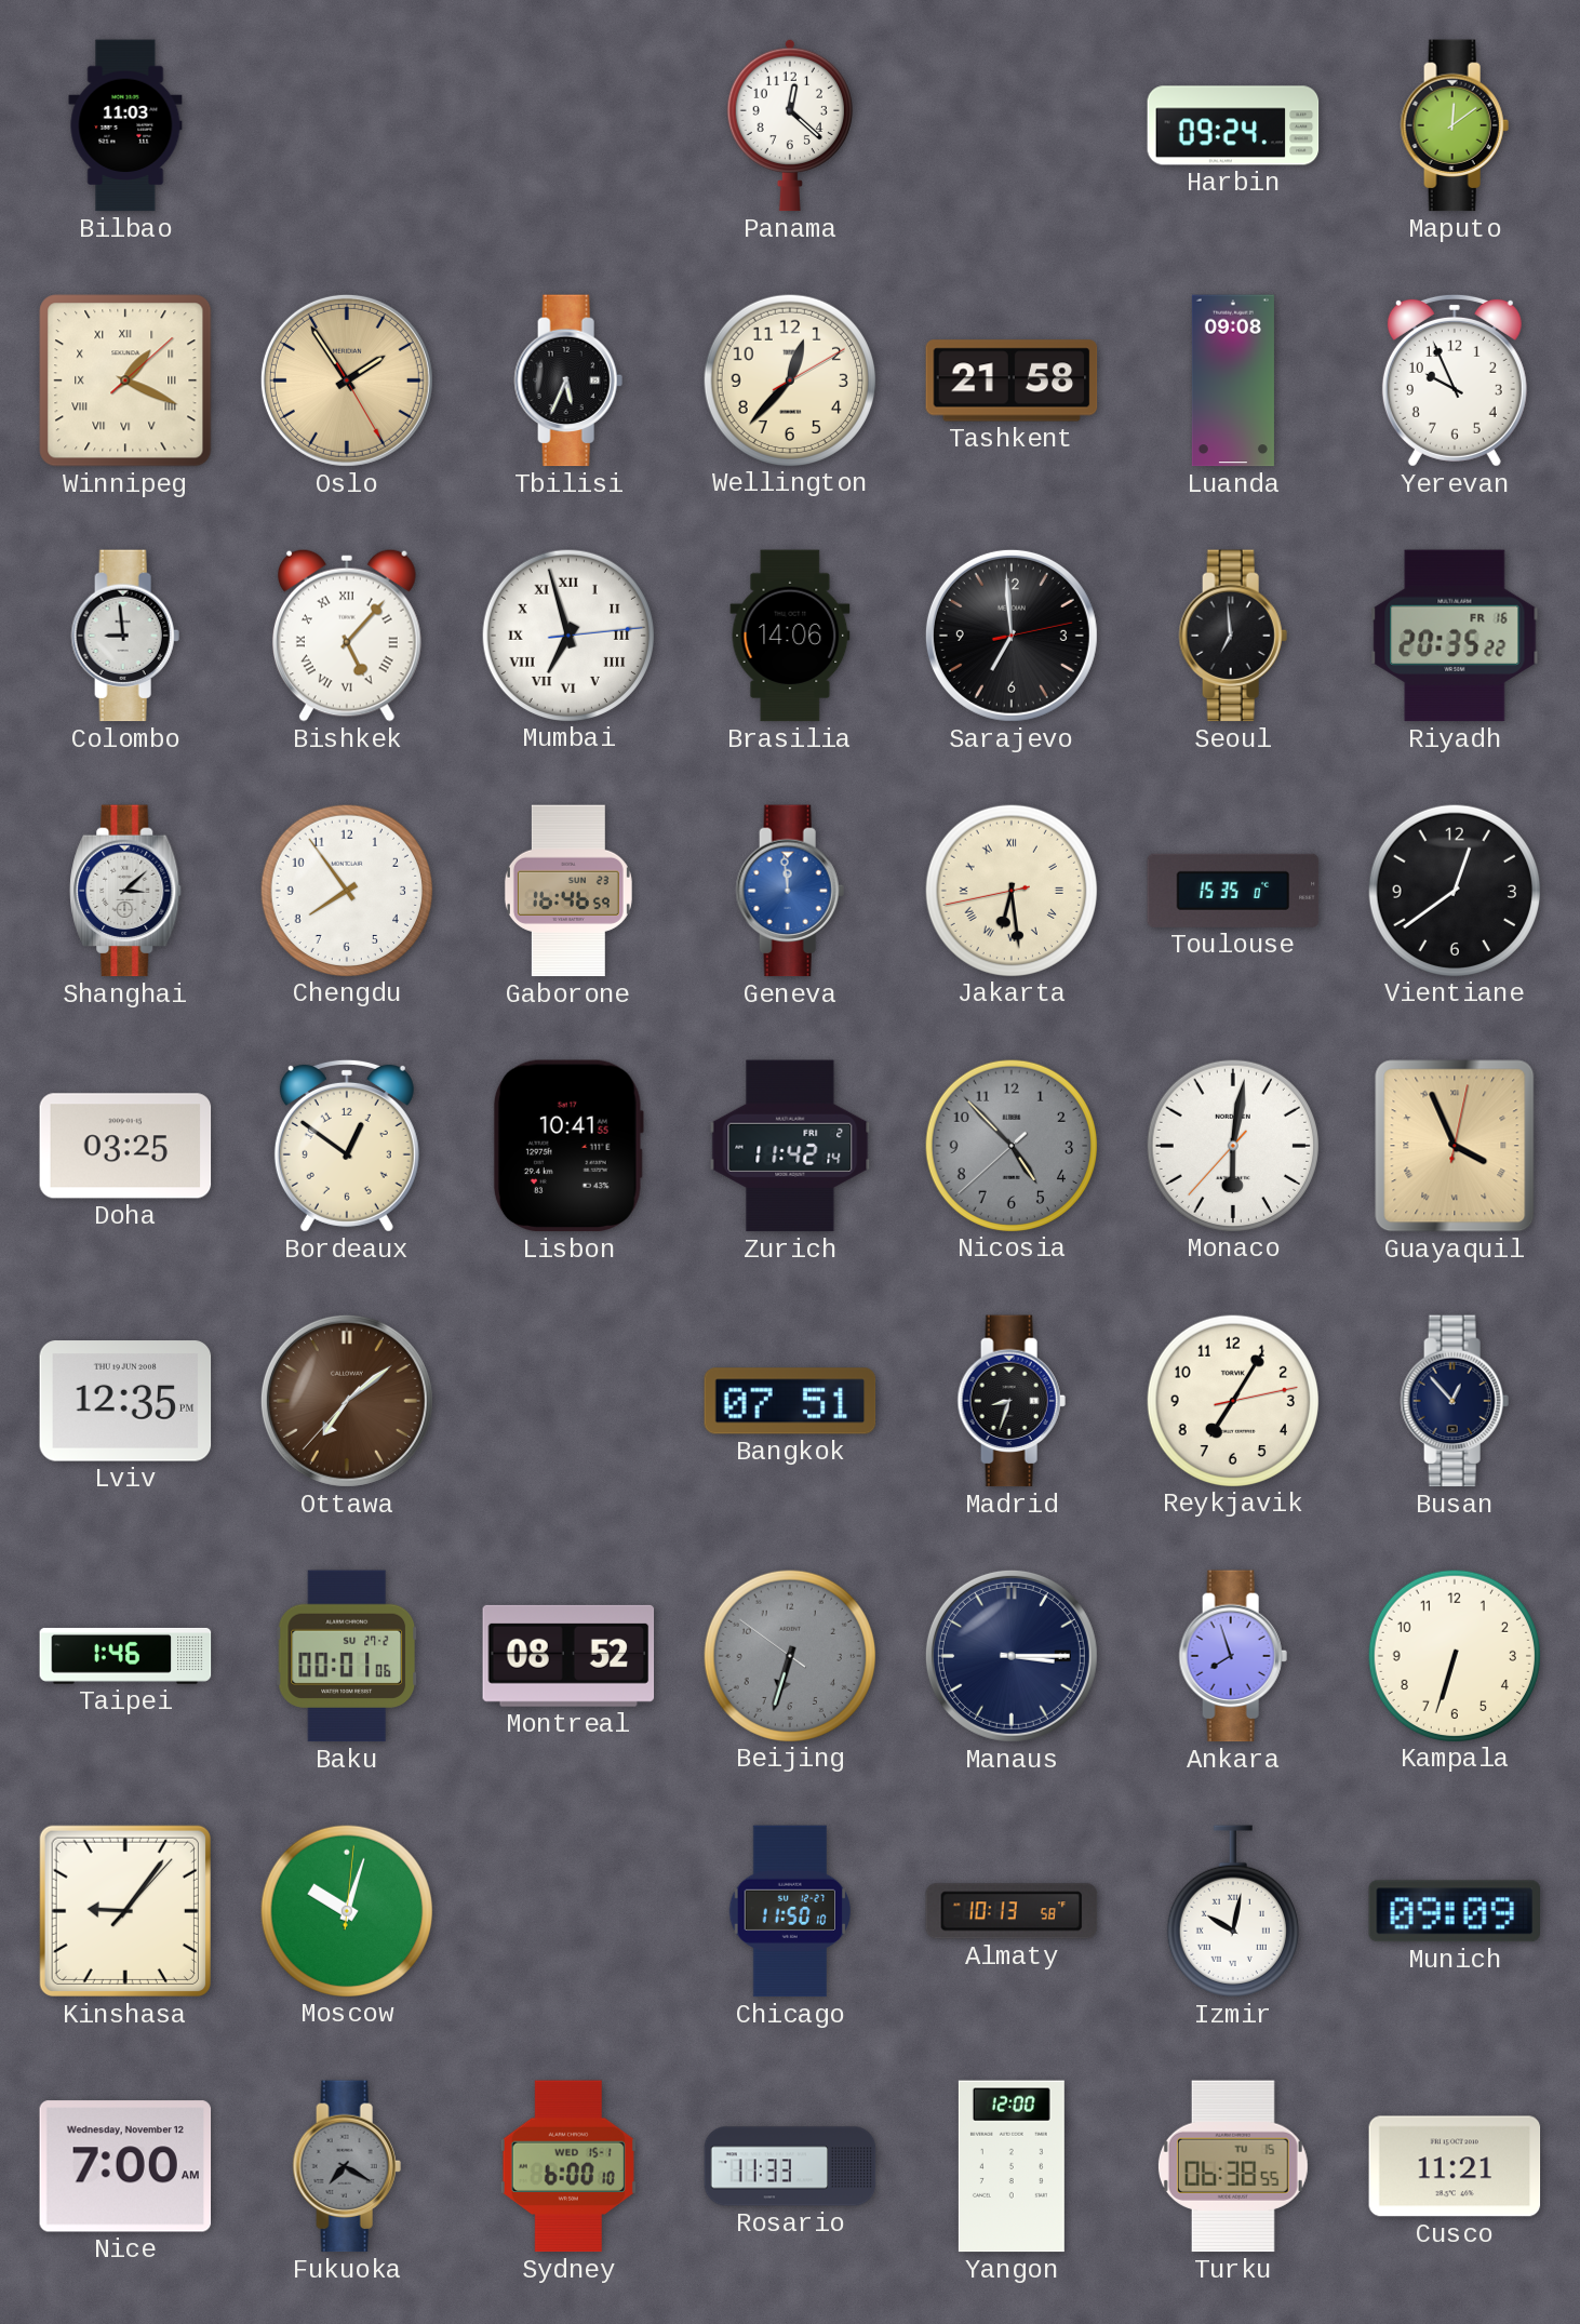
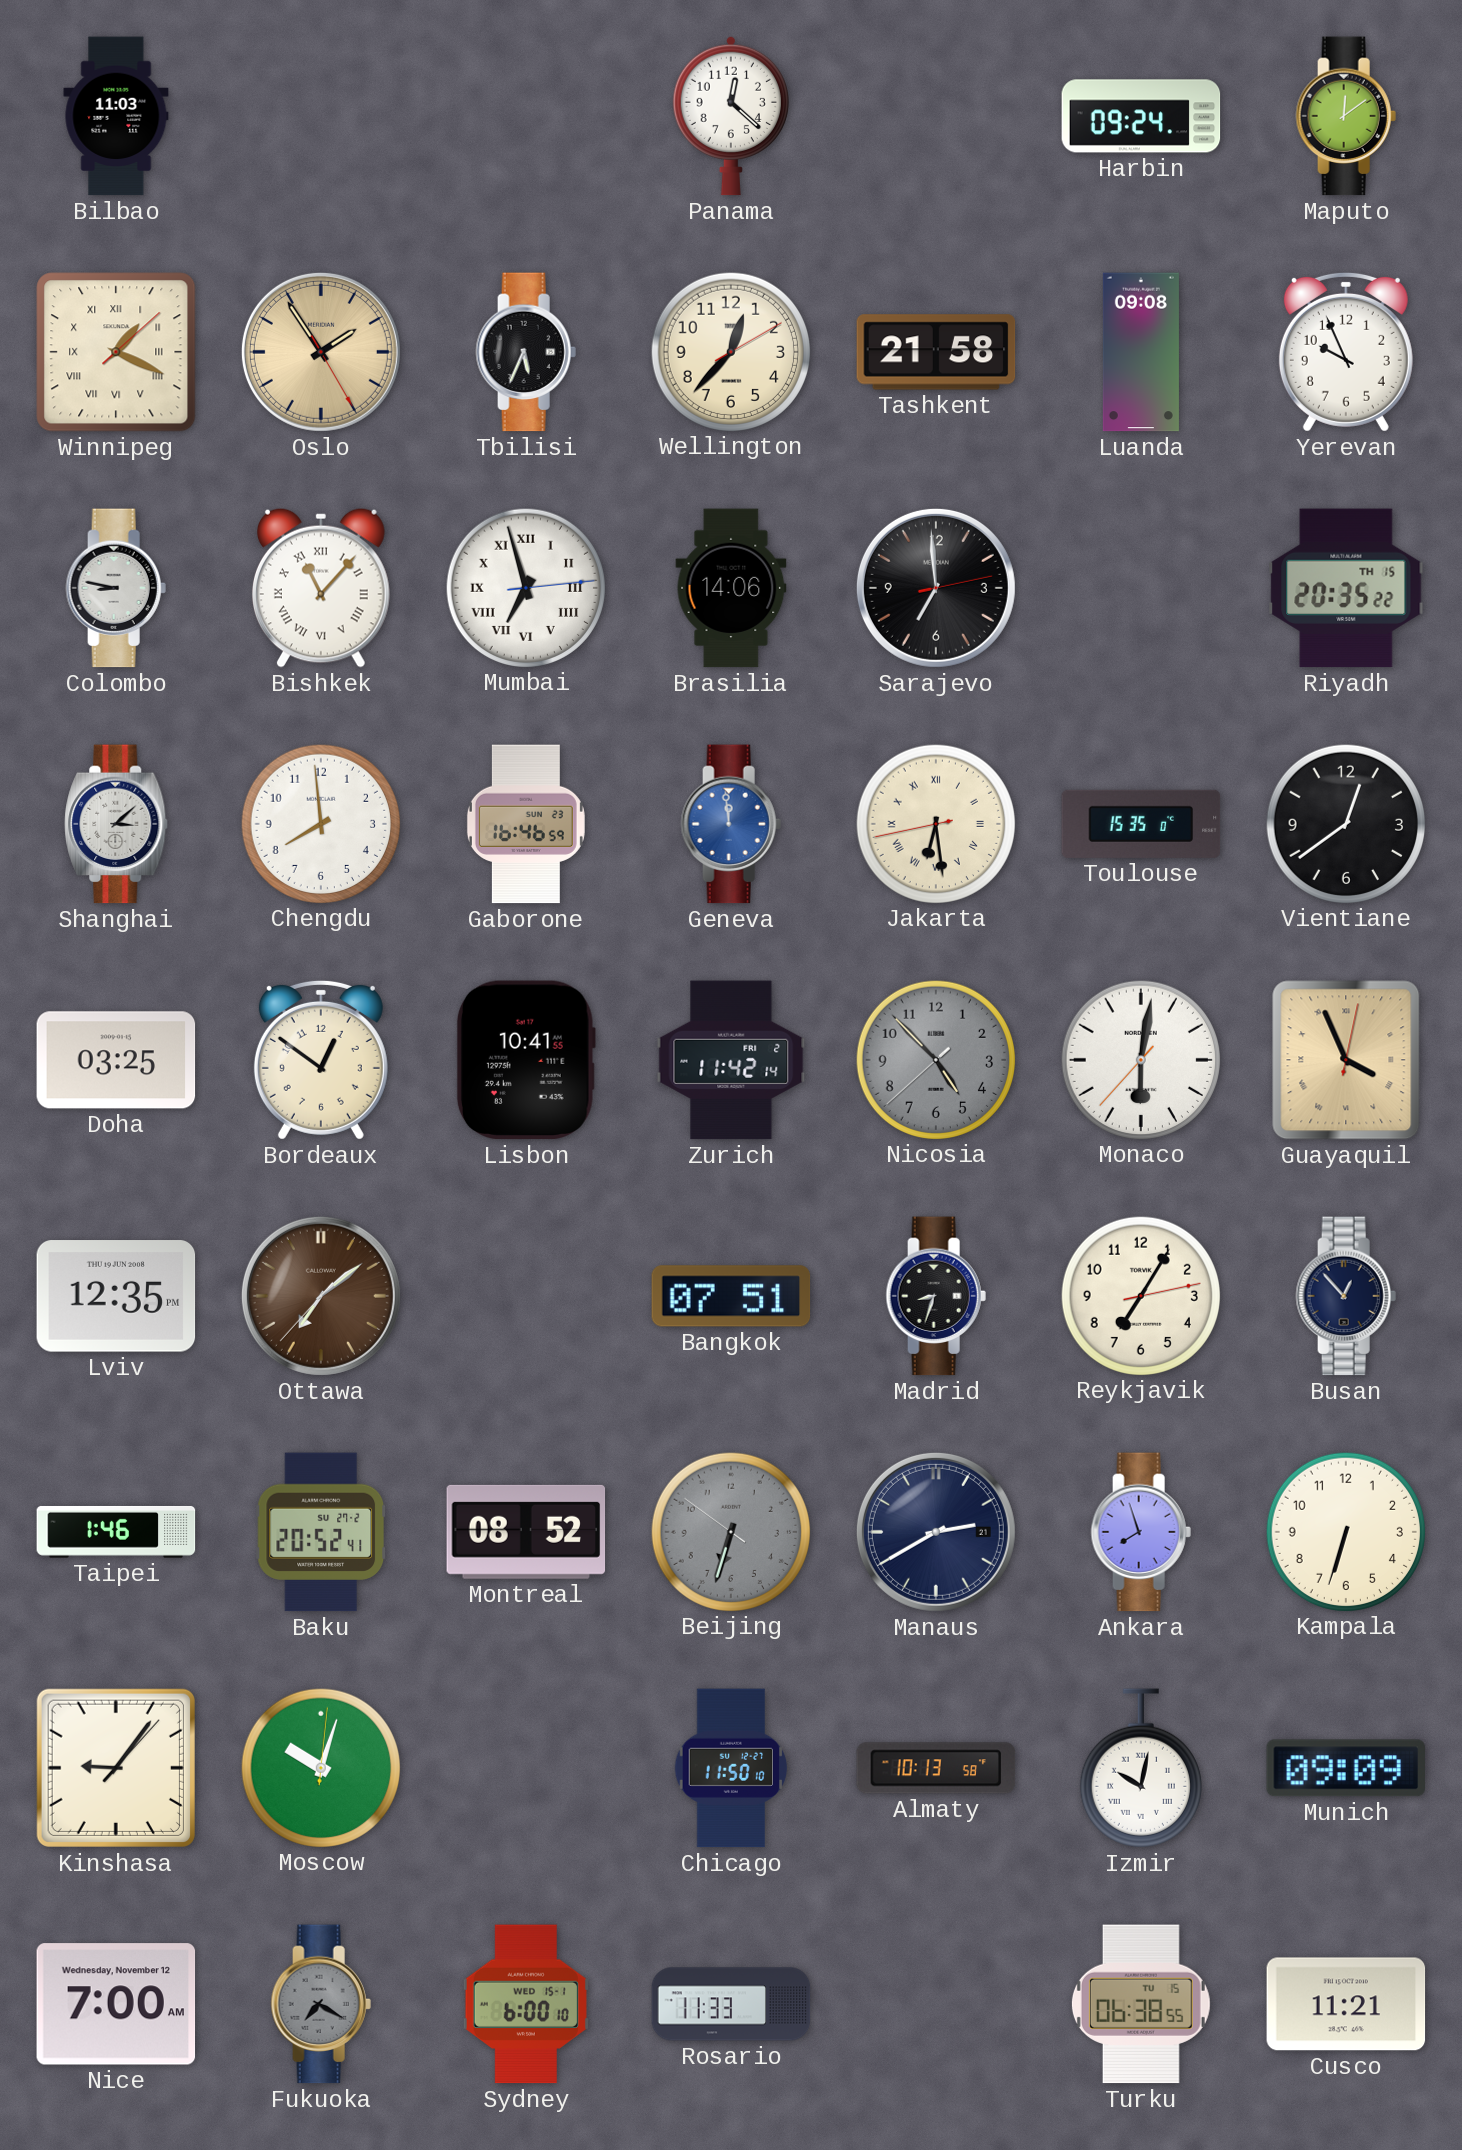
Colombo: 8:59 -> 8:47 (116, 588)
Bishkek: 5:07 -> 11:07 (321, 588)
Seoul: 6:59 -> none (1233, 636)
Riyadh date: FR 16 -> TH 15 (1346, 588)
Chengdu: 7:54 -> 7:59 (320, 823)
Baku: 00:01 -> 20:52 (321, 1532)
Manaus: 3:15 -> 2:40 (936, 1532)
Yangon: 12:00 -> none (1012, 2166)
